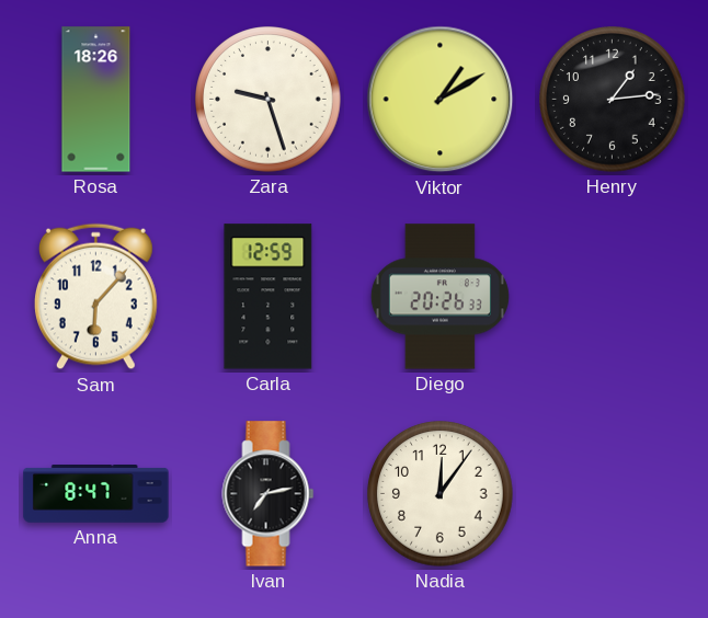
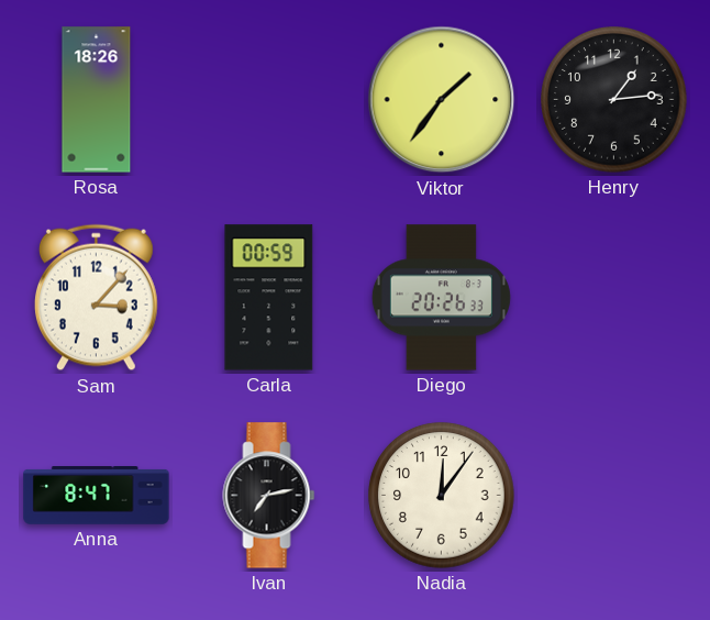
Zara: 9:27 -> none (269, 100)
Viktor: 1:10 -> 1:36 (442, 100)
Sam: 6:07 -> 3:07 (96, 298)
Carla: 12:59 -> 00:59 (269, 298)
